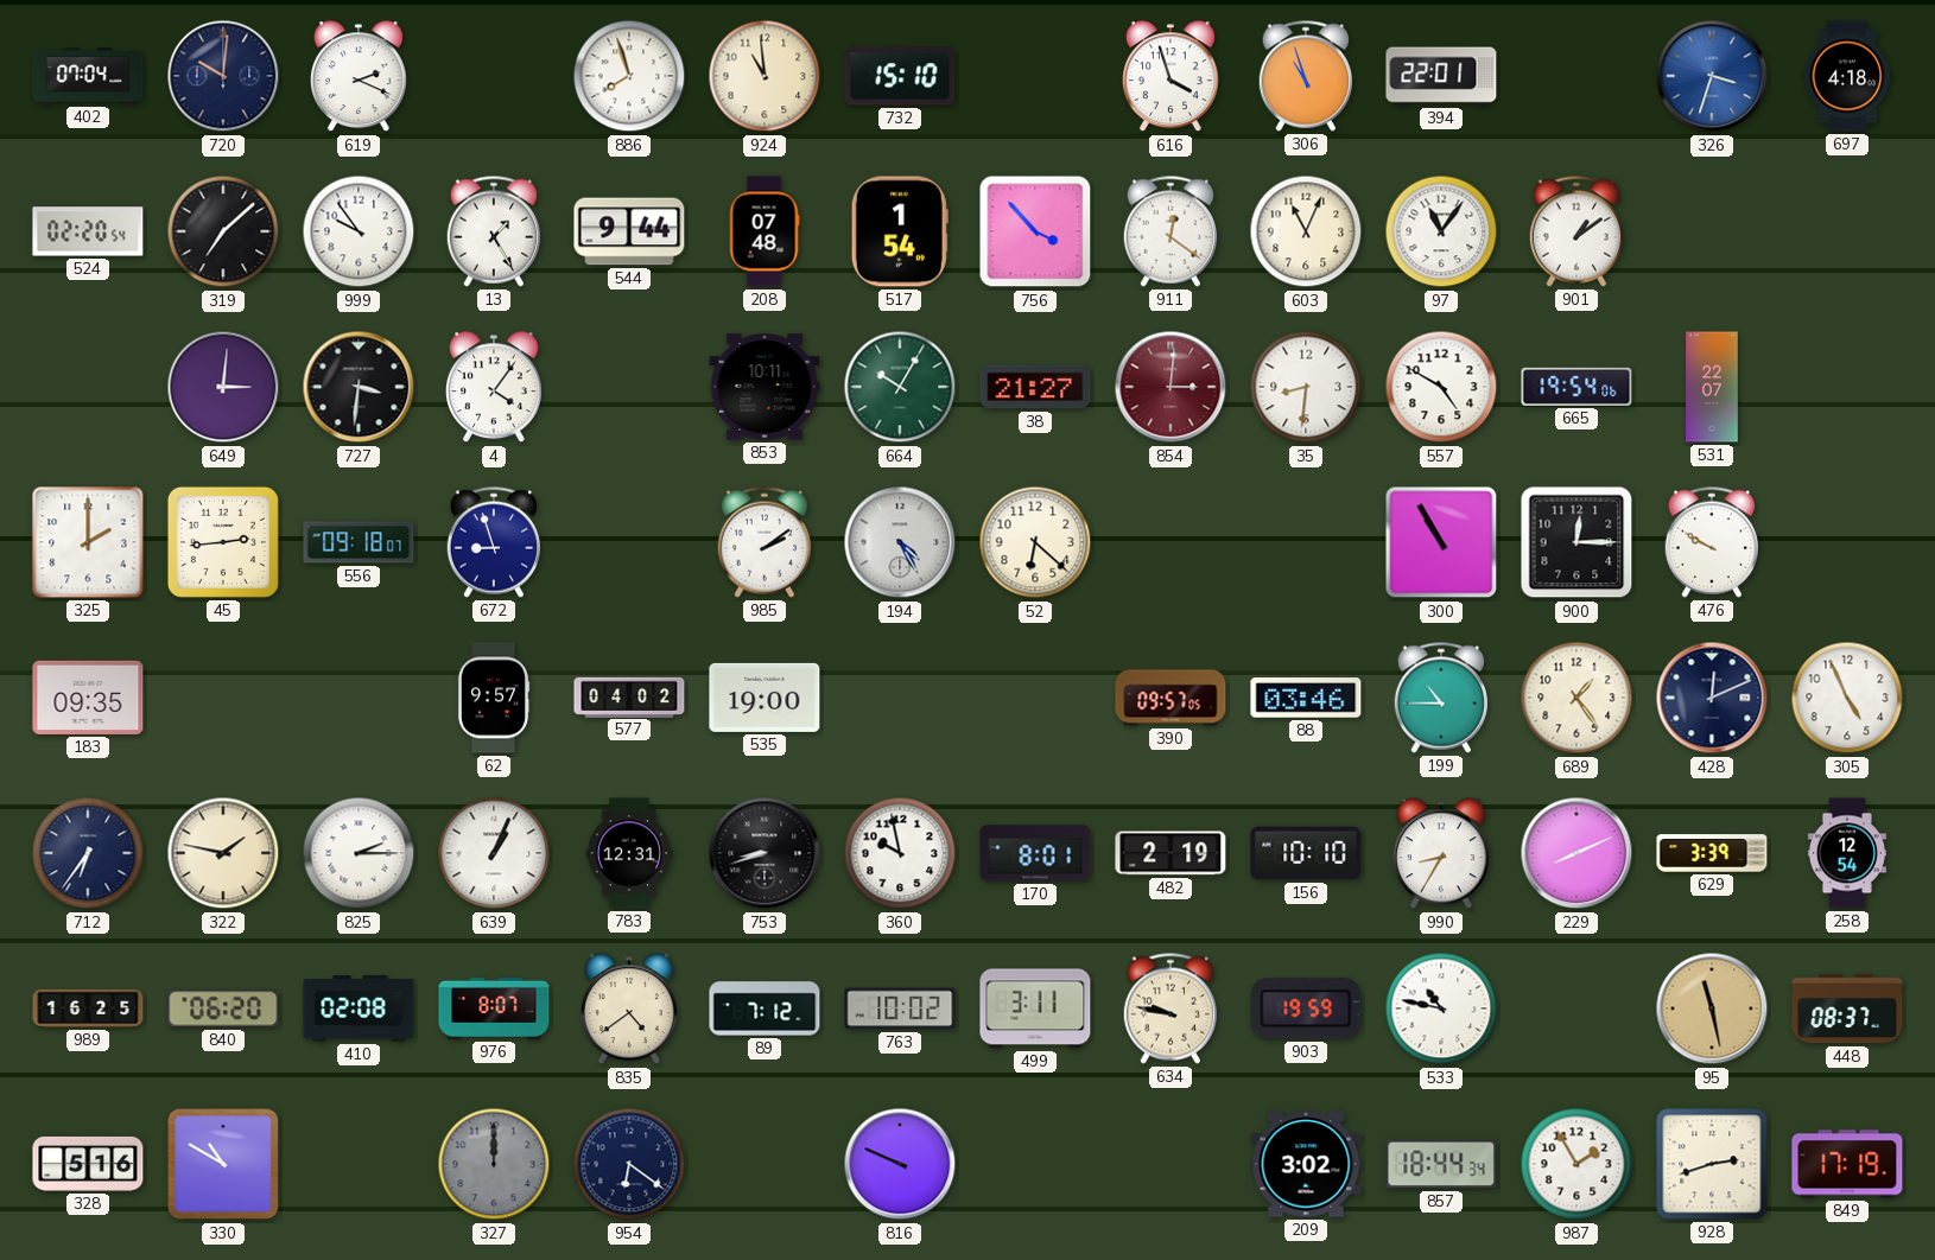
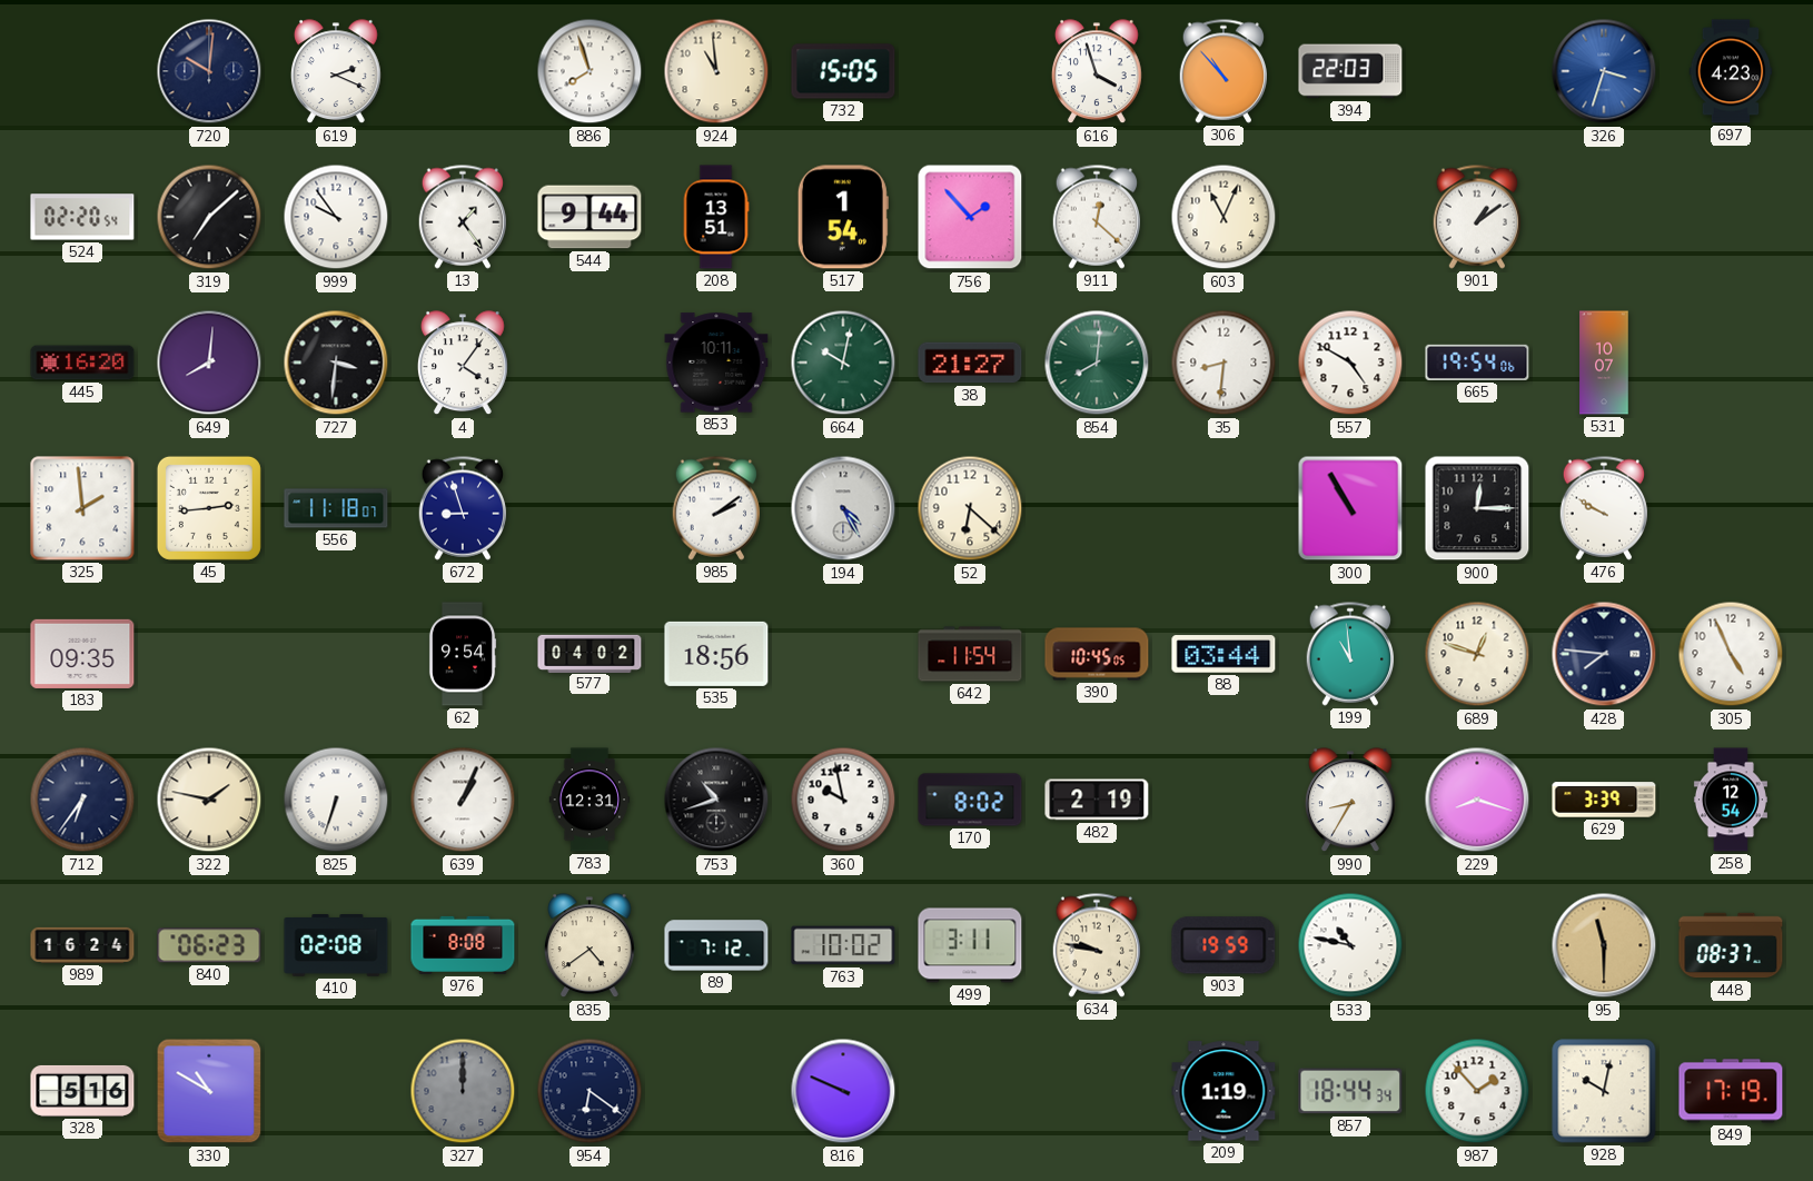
402: 07:04 -> none (88, 76)
732: 15:10 -> 15:05 (843, 71)
306: 10:57 -> 10:53 (1222, 71)
394: 22:01 -> 22:03 (1350, 71)
697: 4:18 -> 4:23 (1731, 71)
13: 1:25 -> 1:24 (462, 217)
208: 07:48 -> 13:51 (716, 217)
756: 3:53 -> 1:53 (970, 217)
911: 12:21 -> 12:22 (1096, 217)
97: 11:06 -> none (1441, 231)
445: none -> 16:20 (82, 363)
649: 3:01 -> 8:01 (209, 363)
664: 10:05 -> 10:02 (843, 363)
854: 3:01 -> 8:01 (1097, 363)
854 dial: burgundy -> green (1097, 363)
531: 22:07 -> 10:07 (1604, 363)
325: 2:00 -> 1:59 (82, 508)
556: 09:18 -> 11:18 (336, 508)
62: 9:57 -> 9:54 (463, 654)
535: 19:00 -> 18:56 (716, 654)
642: none -> 11:54 (970, 654)
390: 09:57 -> 10:45 (1097, 654)
88: 03:46 -> 03:44 (1223, 654)
199: 10:45 -> 10:59 (1349, 654)
689: 1:24 -> 12:48 (1477, 654)
428: 12:11 -> 7:46 (1604, 654)
825: 2:15 -> 6:33 (336, 800)
753: 8:42 -> 10:42 (716, 800)
170: 8:01 -> 8:02 (970, 800)
156: 10:10 -> none (1306, 853)
229: 8:11 -> 8:18 (1477, 800)
989: 16:25 -> 16:24 (82, 945)
840: 06:20 -> 06:23 (209, 945)
976: 8:07 -> 8:08 (463, 945)
95: 11:28 -> 11:30 (1604, 945)
209: 3:02 -> 1:19 (1223, 1091)
987: 1:55 -> 1:53 (1477, 1091)
928: 2:42 -> 10:02 (1604, 1091)
